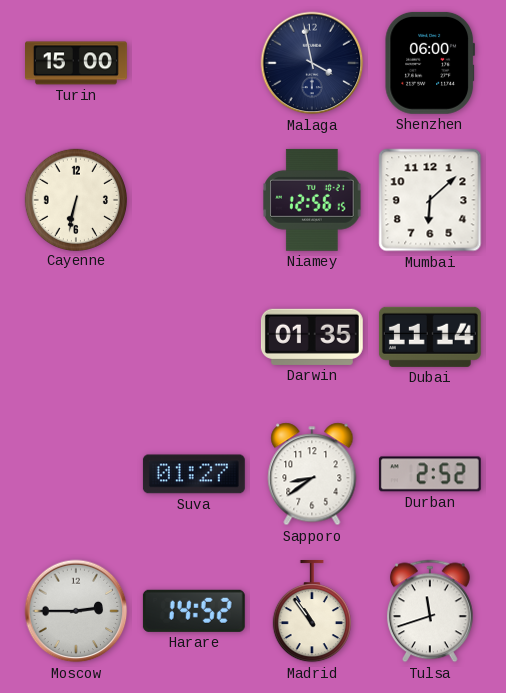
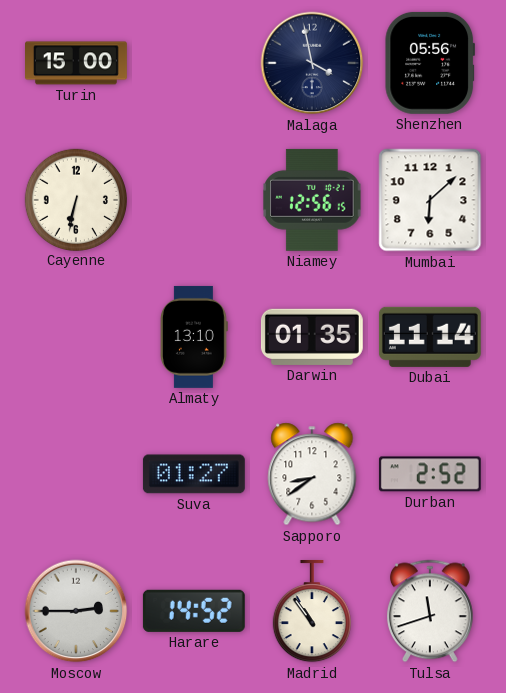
Shenzhen: 06:00 -> 05:56 (429, 63)
Almaty: none -> 13:10 (194, 337)
